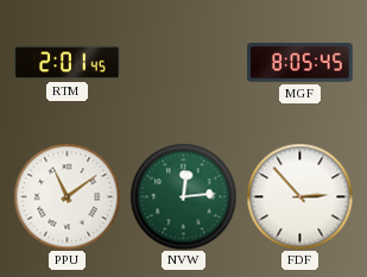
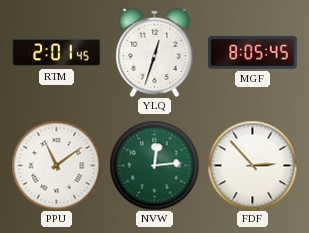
YLQ: none -> 12:33 (155, 52)
